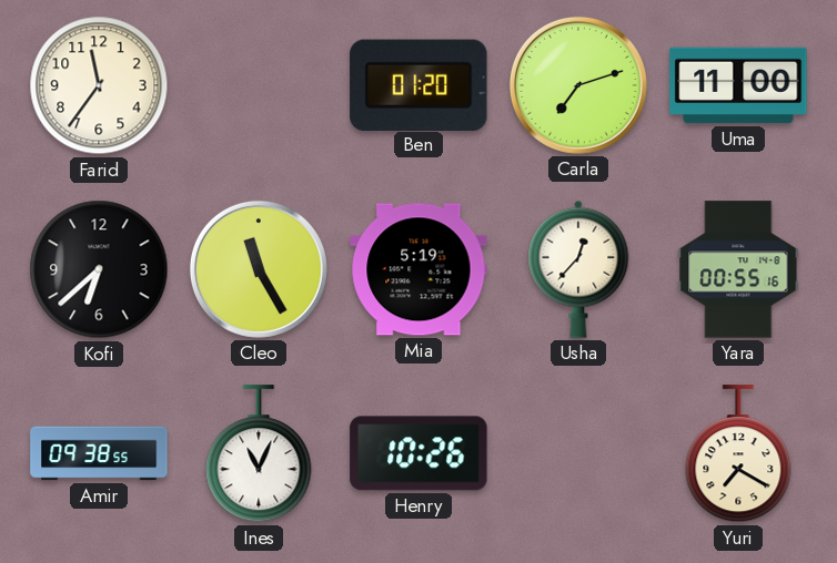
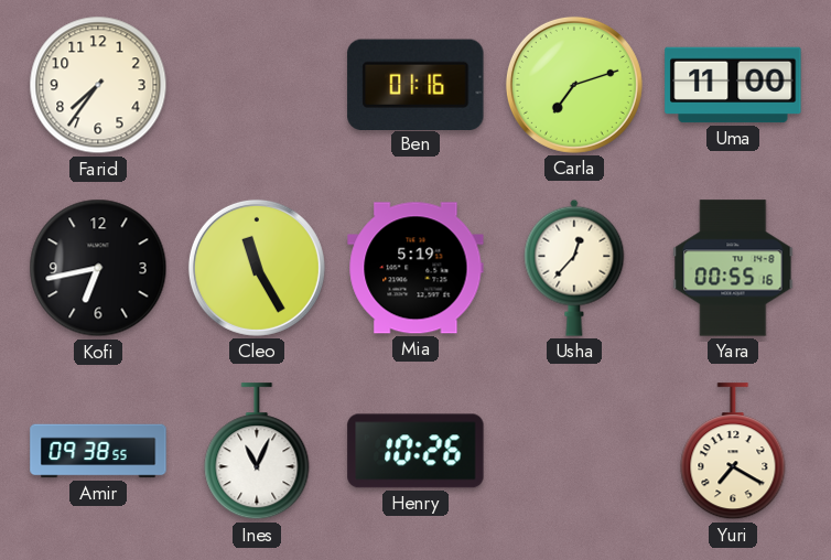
Farid: 11:36 -> 7:36 (98, 85)
Ben: 01:20 -> 01:16 (415, 84)
Kofi: 6:38 -> 6:43 (98, 268)
